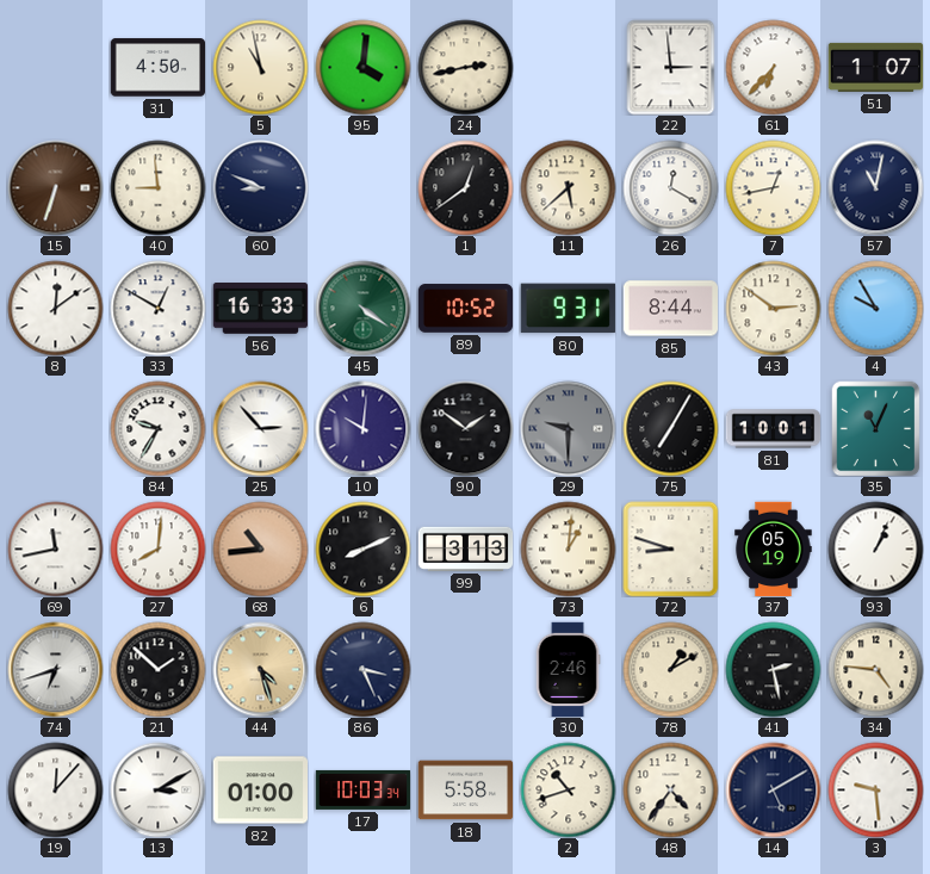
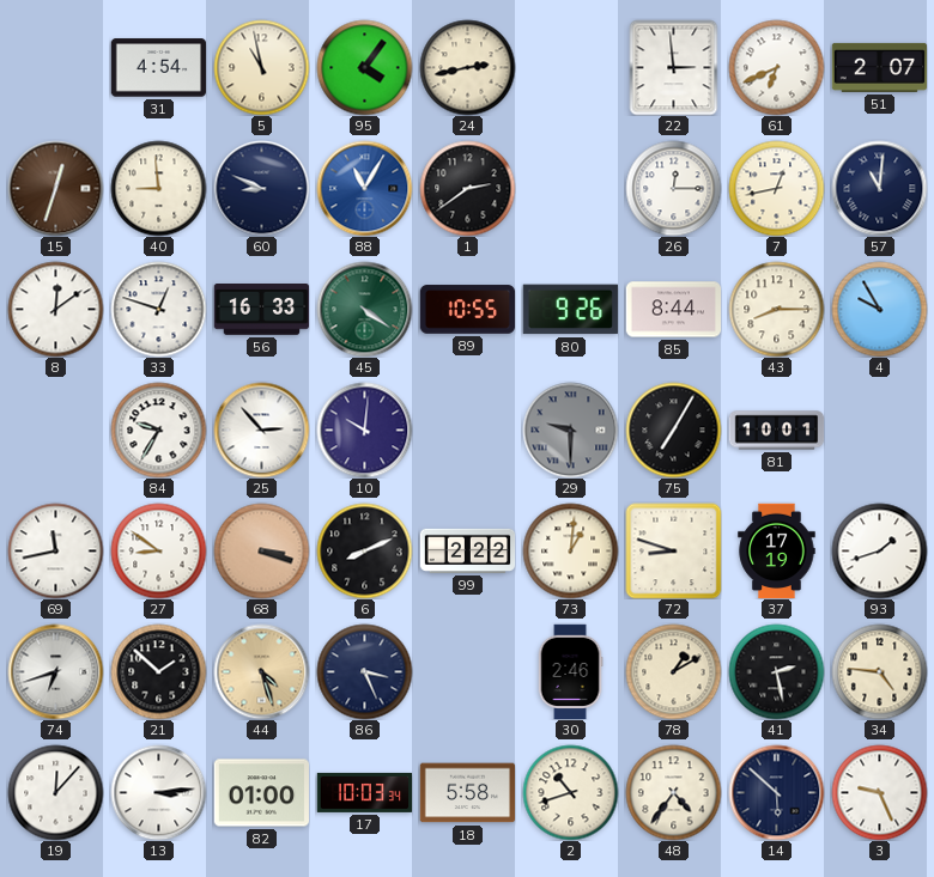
31: 4:50 -> 4:54 (158, 68)
95: 4:01 -> 4:06 (364, 67)
61: 6:37 -> 6:41 (776, 67)
51: 1:07 -> 2:07 (879, 67)
15: 6:33 -> 12:33 (55, 188)
88: none -> 11:05 (364, 188)
1: 12:39 -> 2:39 (467, 188)
11: 5:38 -> none (568, 187)
26: 12:20 -> 12:15 (673, 188)
57: 11:02 -> 11:01 (879, 188)
33: 12:50 -> 12:48 (158, 309)
89: 10:52 -> 10:55 (467, 310)
80: 9:31 -> 9:26 (570, 310)
43: 2:51 -> 8:15 (776, 309)
90: 1:51 -> none (465, 428)
35: 11:04 -> none (876, 428)
27: 8:01 -> 8:51 (158, 550)
68: 10:44 -> 3:18 (261, 550)
99: 3:13 -> 2:22 (467, 550)
37: 05:19 -> 17:19 (777, 550)
93: 1:04 -> 1:42 (879, 550)
13: 3:10 -> 3:14 (158, 792)
14: 5:10 -> 5:52 (776, 792)
3: 9:29 -> 9:26 (879, 792)
